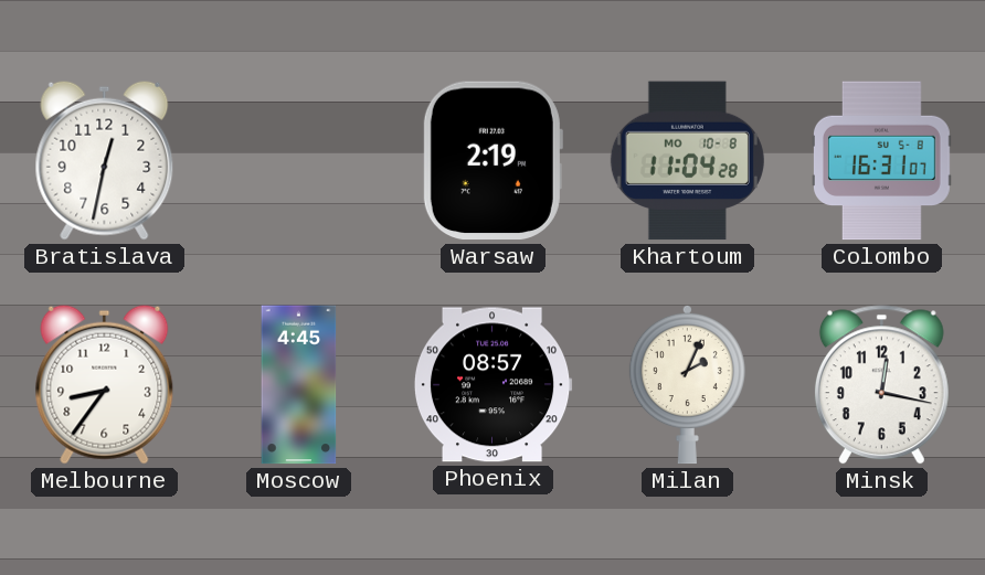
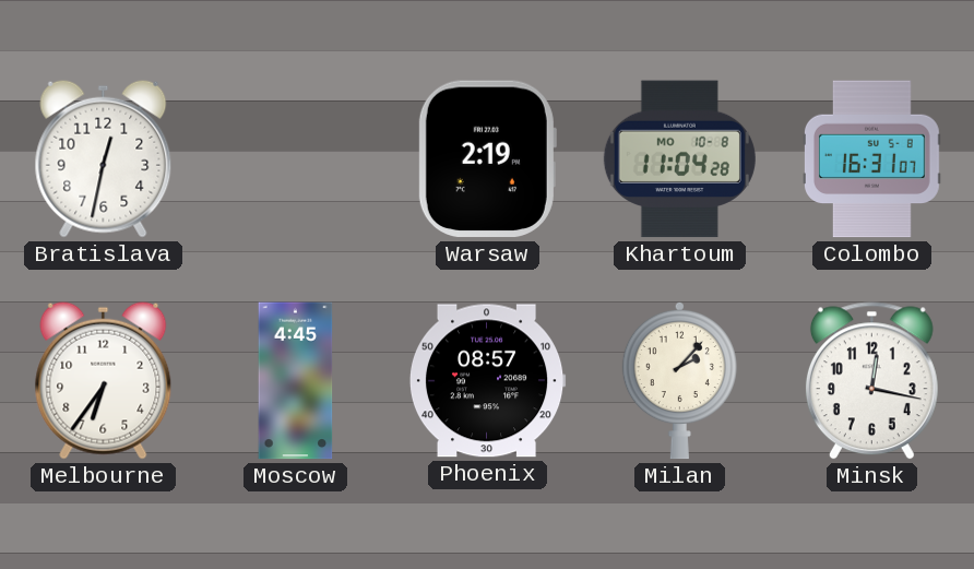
Melbourne: 8:36 -> 6:36 (104, 380)
Milan: 2:04 -> 2:07 (679, 380)
